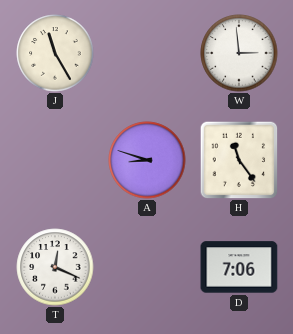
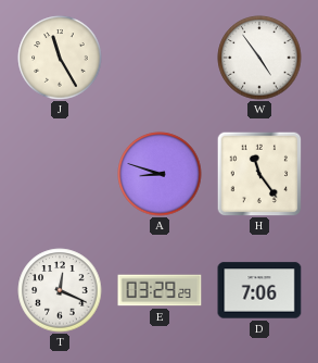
W: 2:59 -> 4:54 (259, 58)
E: none -> 03:29 (160, 290)
